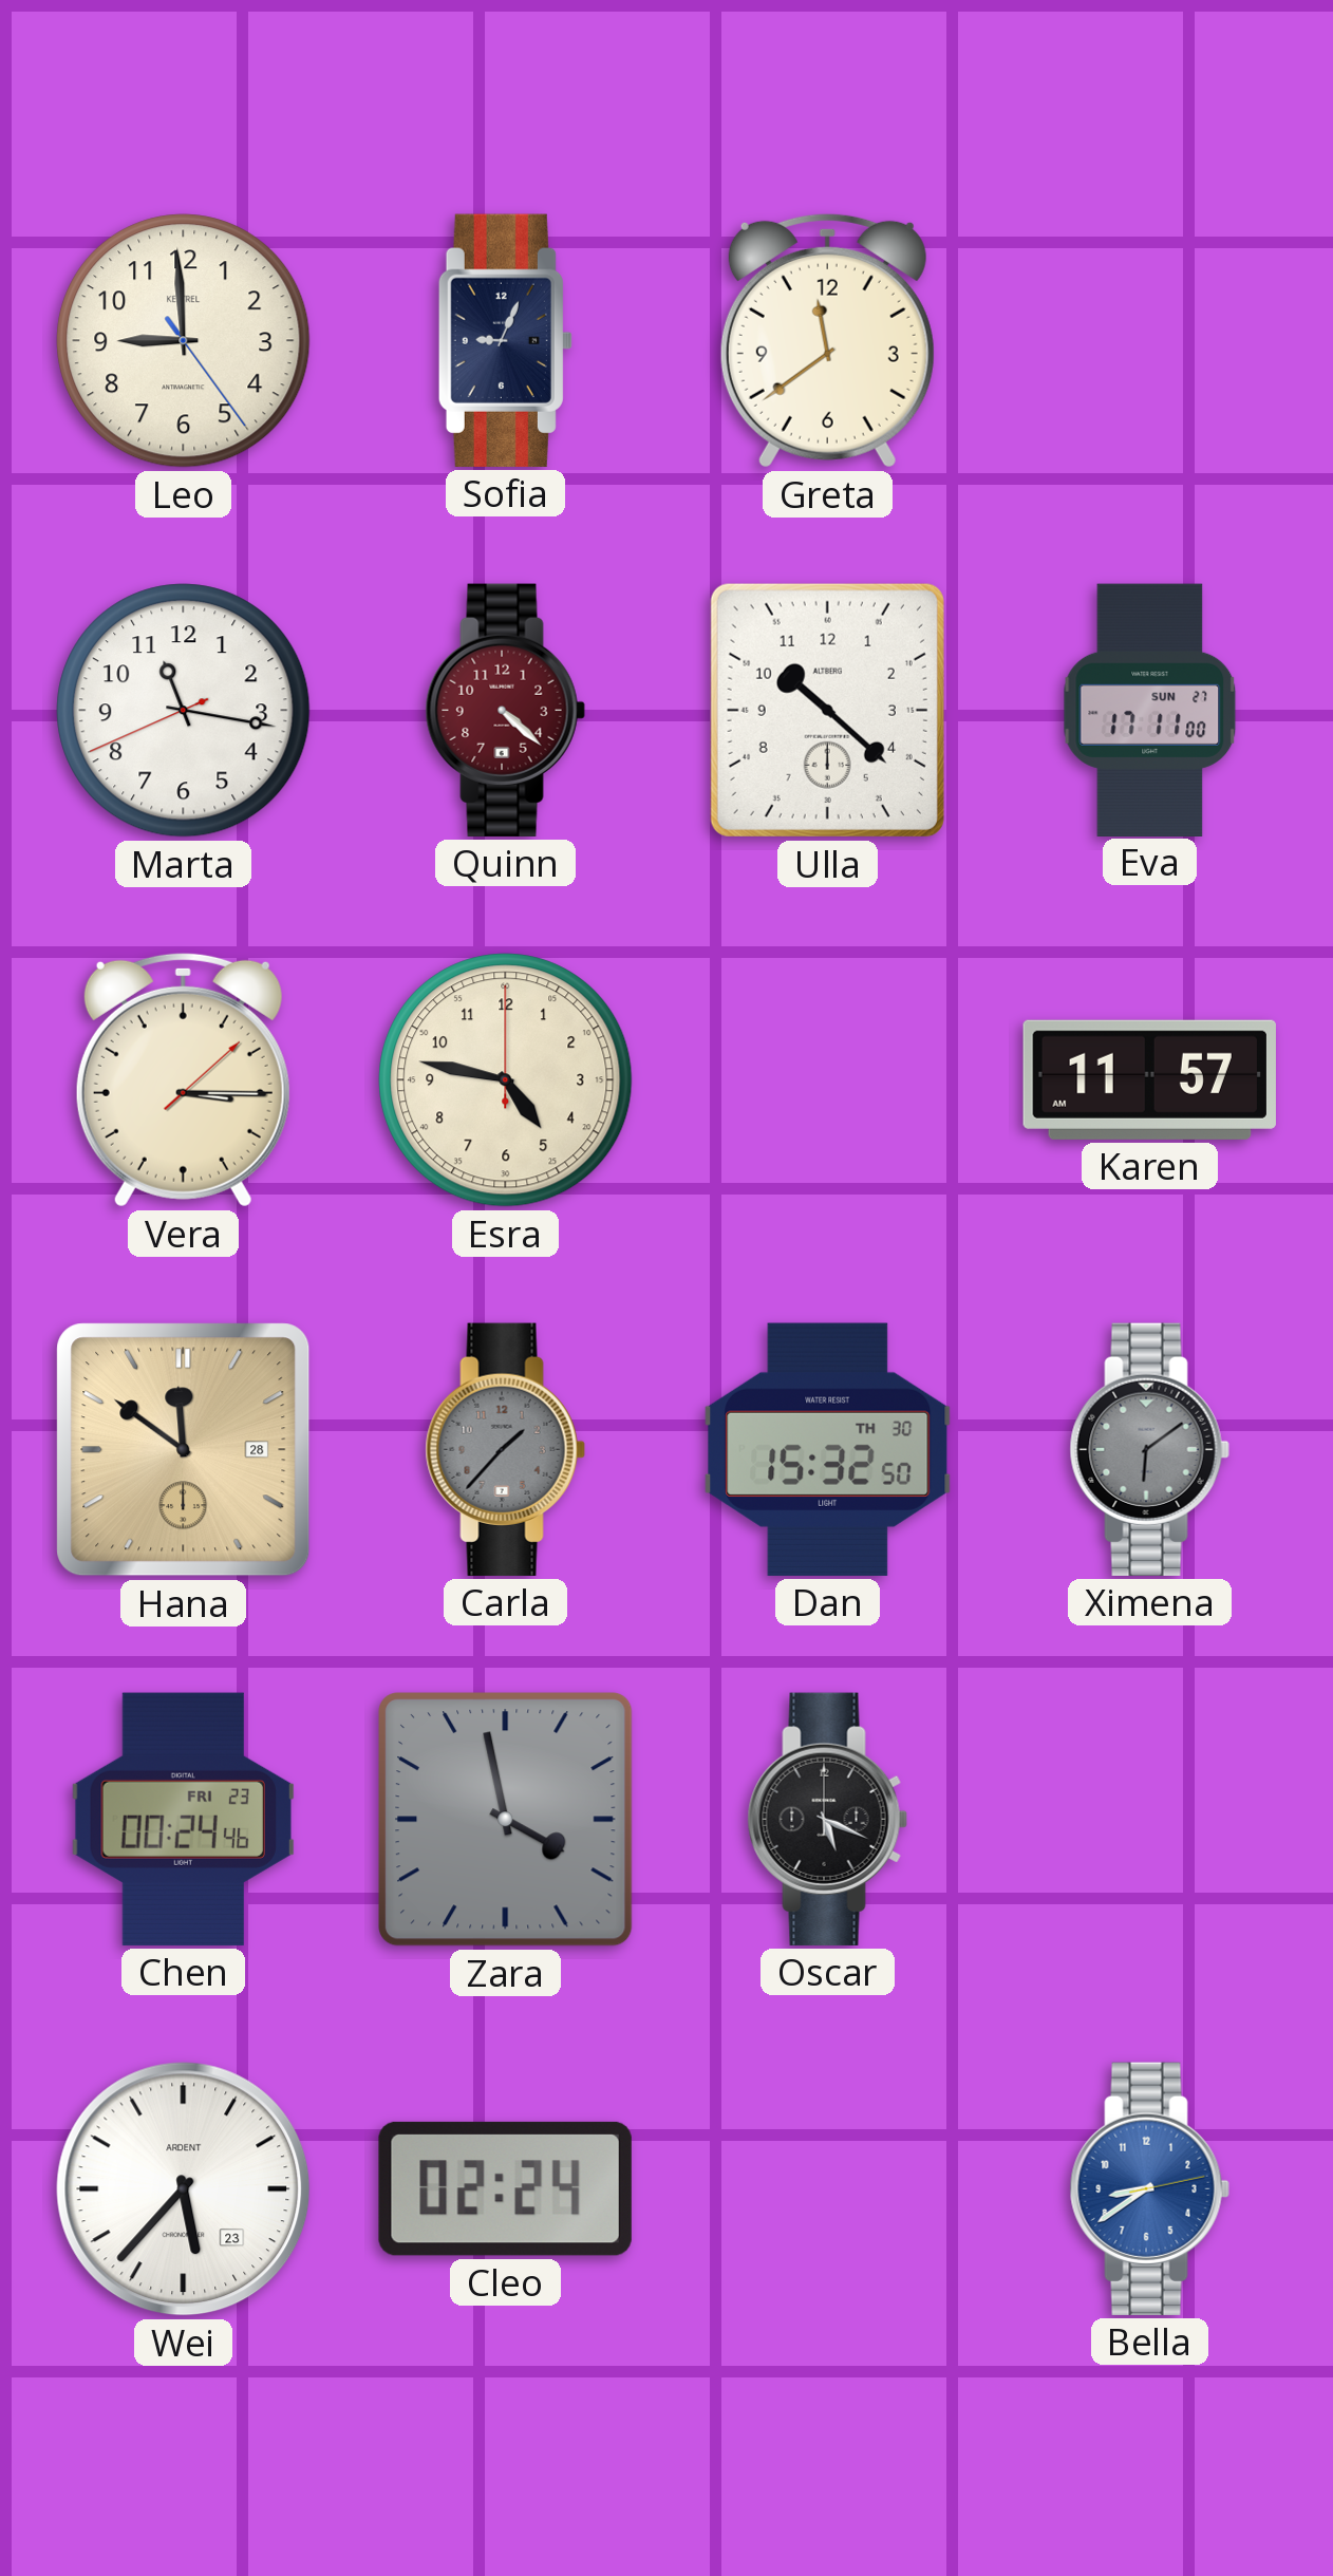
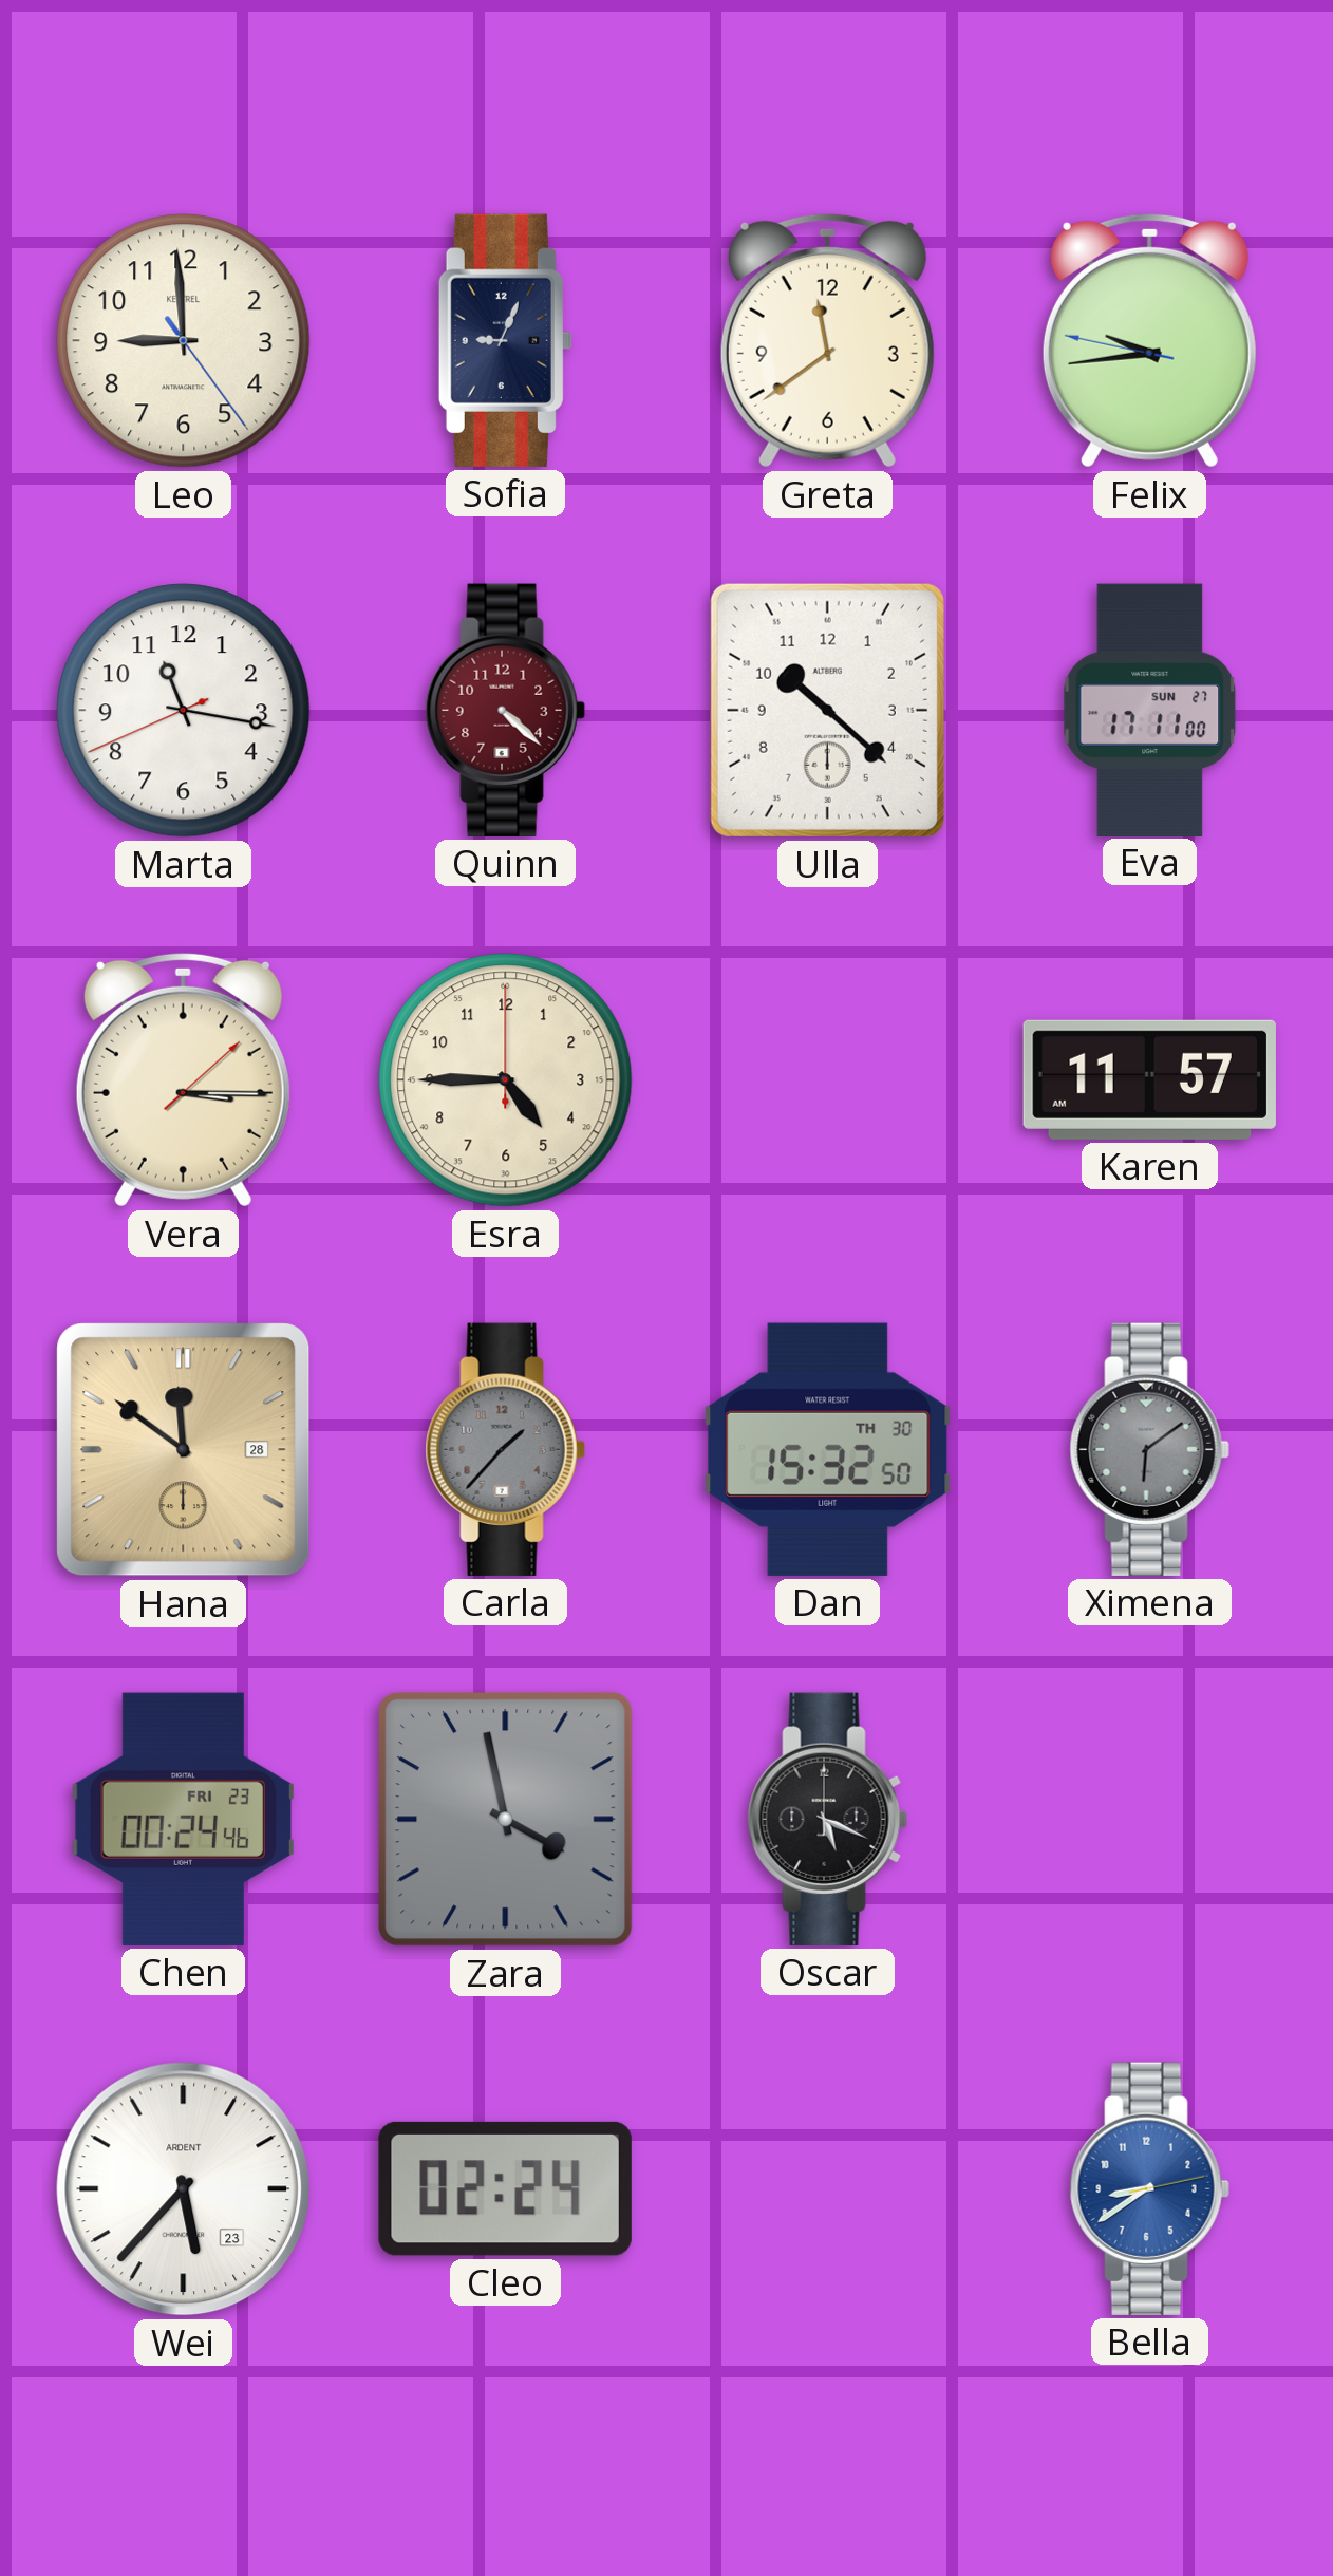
Felix: none -> 9:43 (1149, 340)
Esra: 4:47 -> 4:45 (506, 1080)
